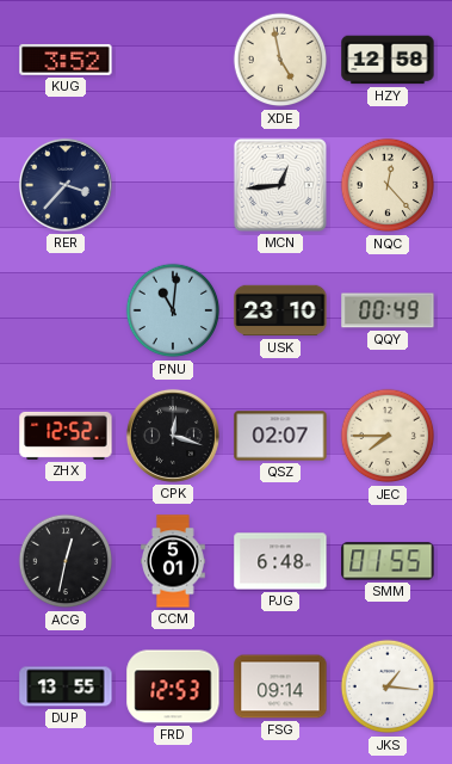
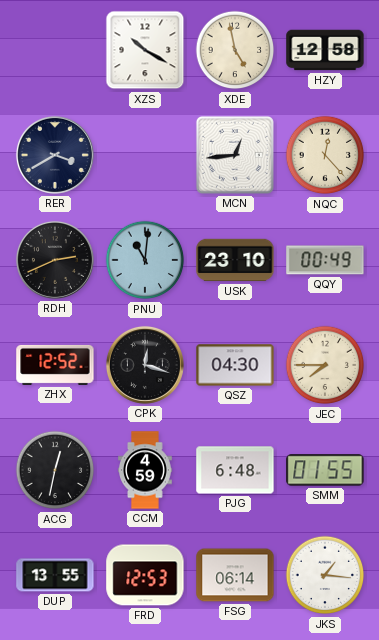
KUG: 3:52 -> none (66, 60)
XZS: none -> 10:20 (145, 50)
RER: 3:37 -> 3:40 (55, 155)
RDH: none -> 2:41 (55, 260)
QSZ: 02:07 -> 04:30 (235, 365)
CCM: 5:01 -> 4:59 (145, 470)
FSG: 09:14 -> 06:14 (235, 575)
